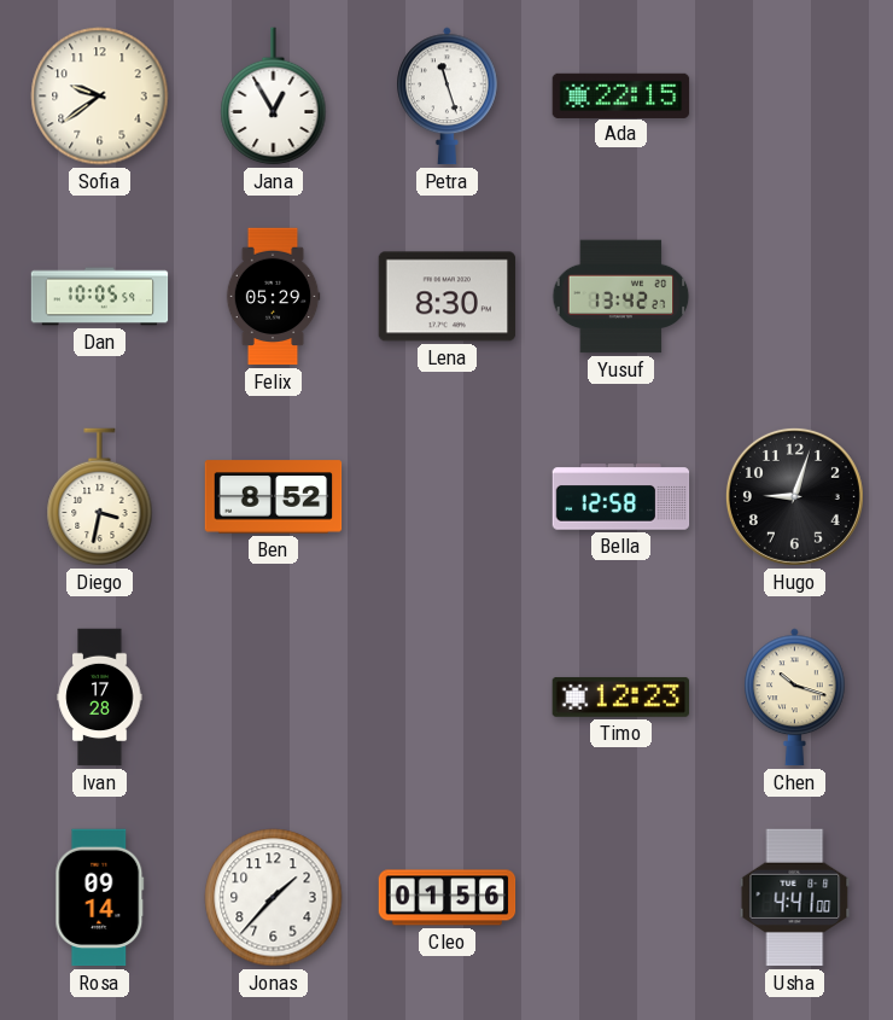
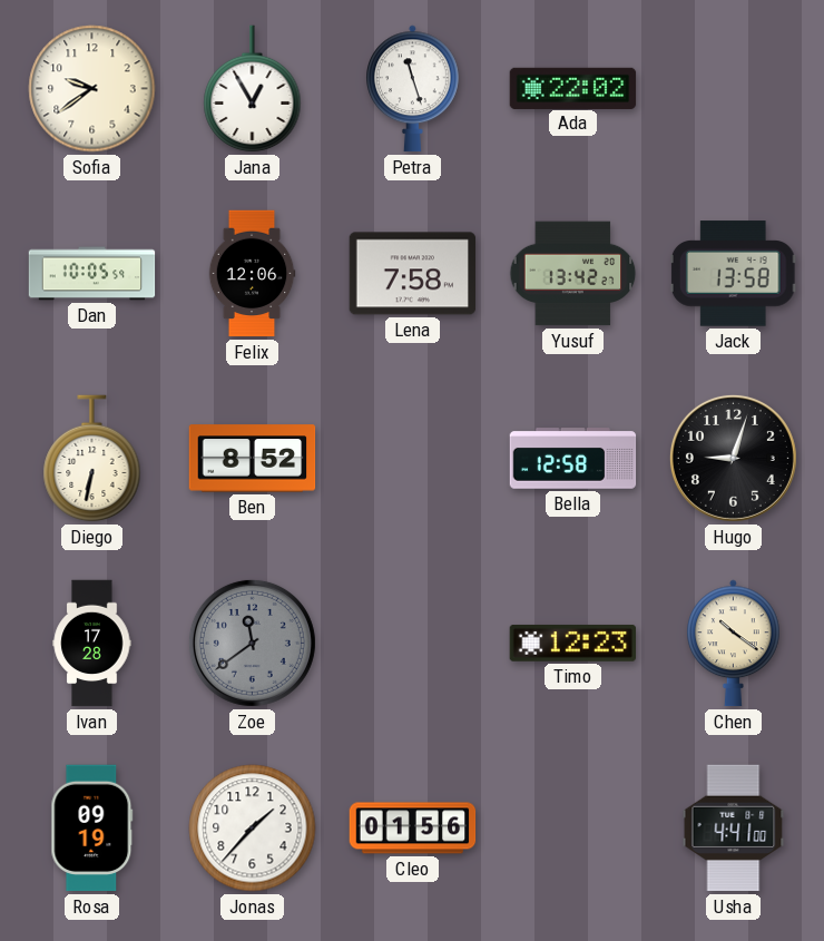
Ada: 22:15 -> 22:02 (573, 88)
Felix: 05:29 -> 12:06 (252, 274)
Lena: 8:30 -> 7:58 (413, 274)
Jack: none -> 13:58 (733, 274)
Diego: 3:32 -> 6:32 (92, 459)
Zoe: none -> 11:39 (252, 643)
Chen: 10:18 -> 10:21 (734, 644)
Rosa: 09:14 -> 09:19 (92, 829)
